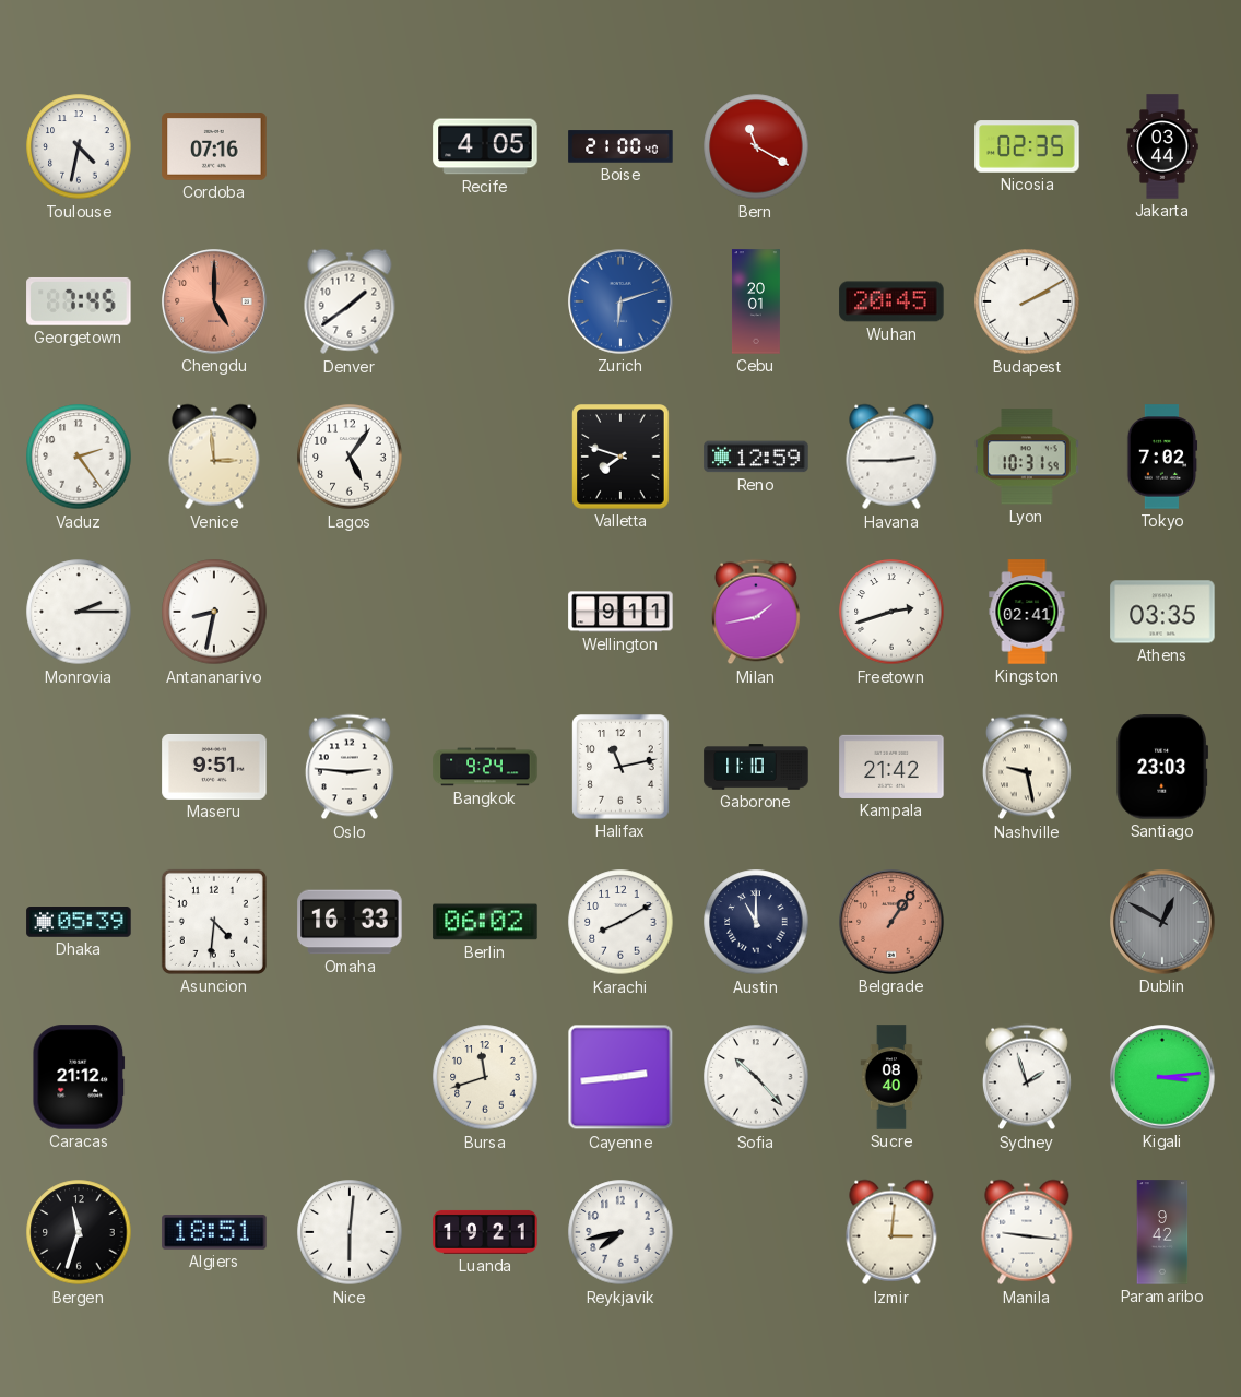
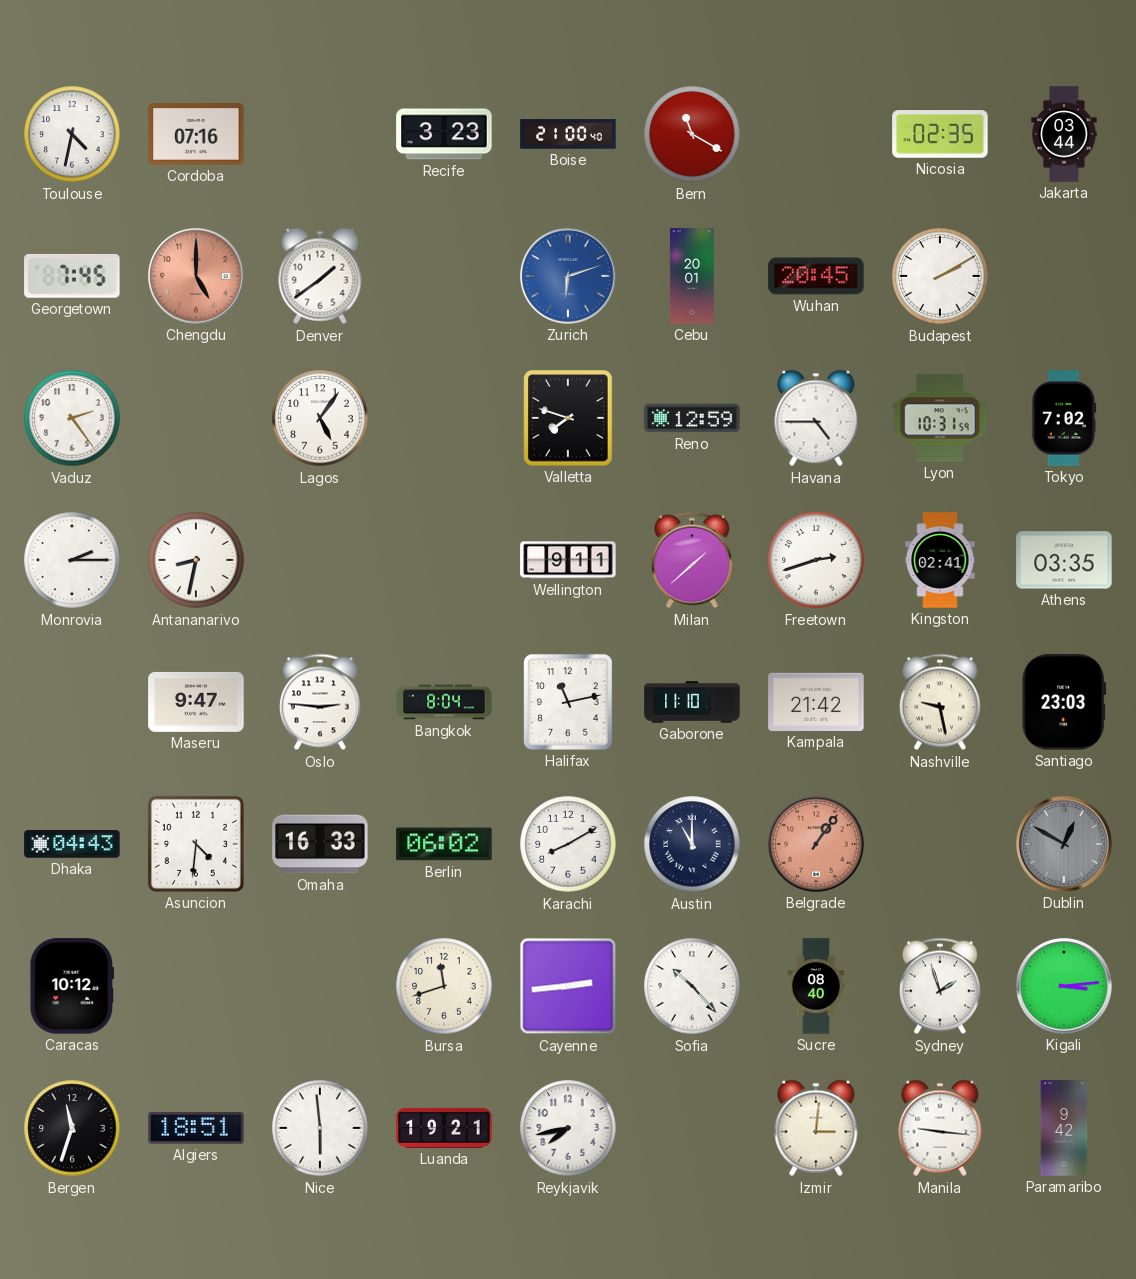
Recife: 4:05 -> 3:23 (444, 134)
Venice: 2:59 -> none (214, 457)
Havana: 2:45 -> 4:45 (816, 418)
Milan: 1:43 -> 1:38 (692, 560)
Maseru: 9:51 -> 9:47 (196, 702)
Bangkok: 9:24 -> 8:04 (444, 702)
Dhaka: 05:39 -> 04:43 (72, 845)
Caracas: 21:12 -> 10:12 (72, 986)
Nice: 6:01 -> 5:59 (320, 1128)
